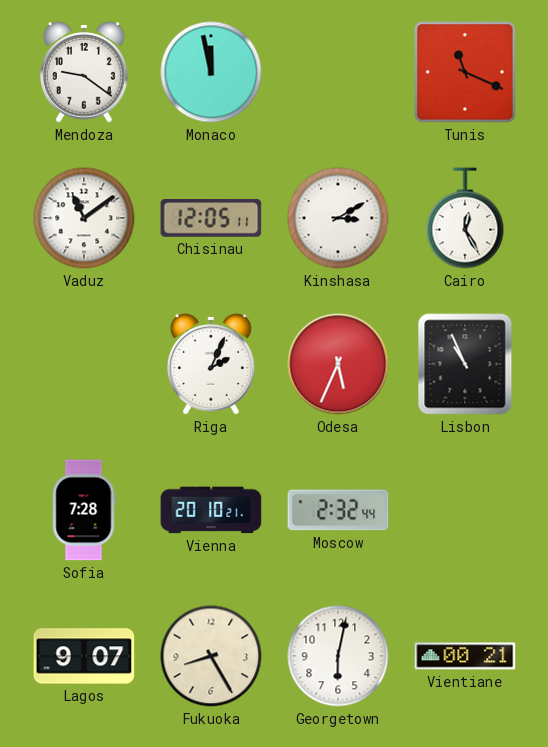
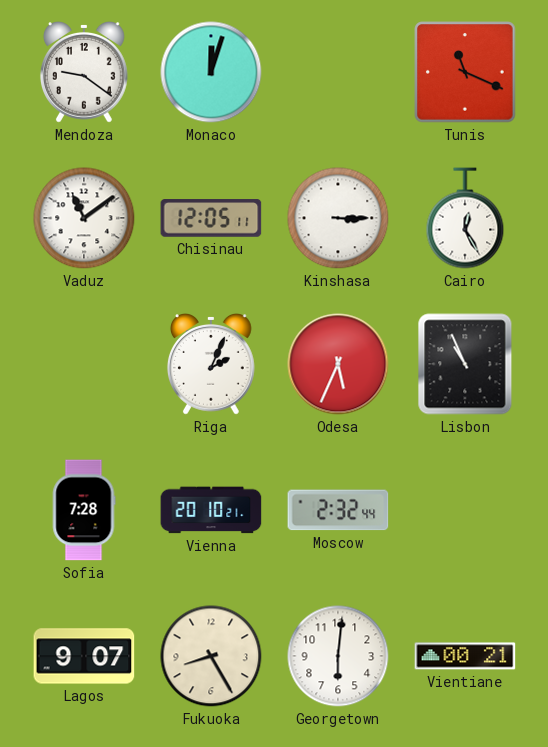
Monaco: 11:58 -> 12:03 (211, 72)
Kinshasa: 3:10 -> 3:15 (338, 218)
Georgetown: 6:02 -> 6:01 (338, 656)
